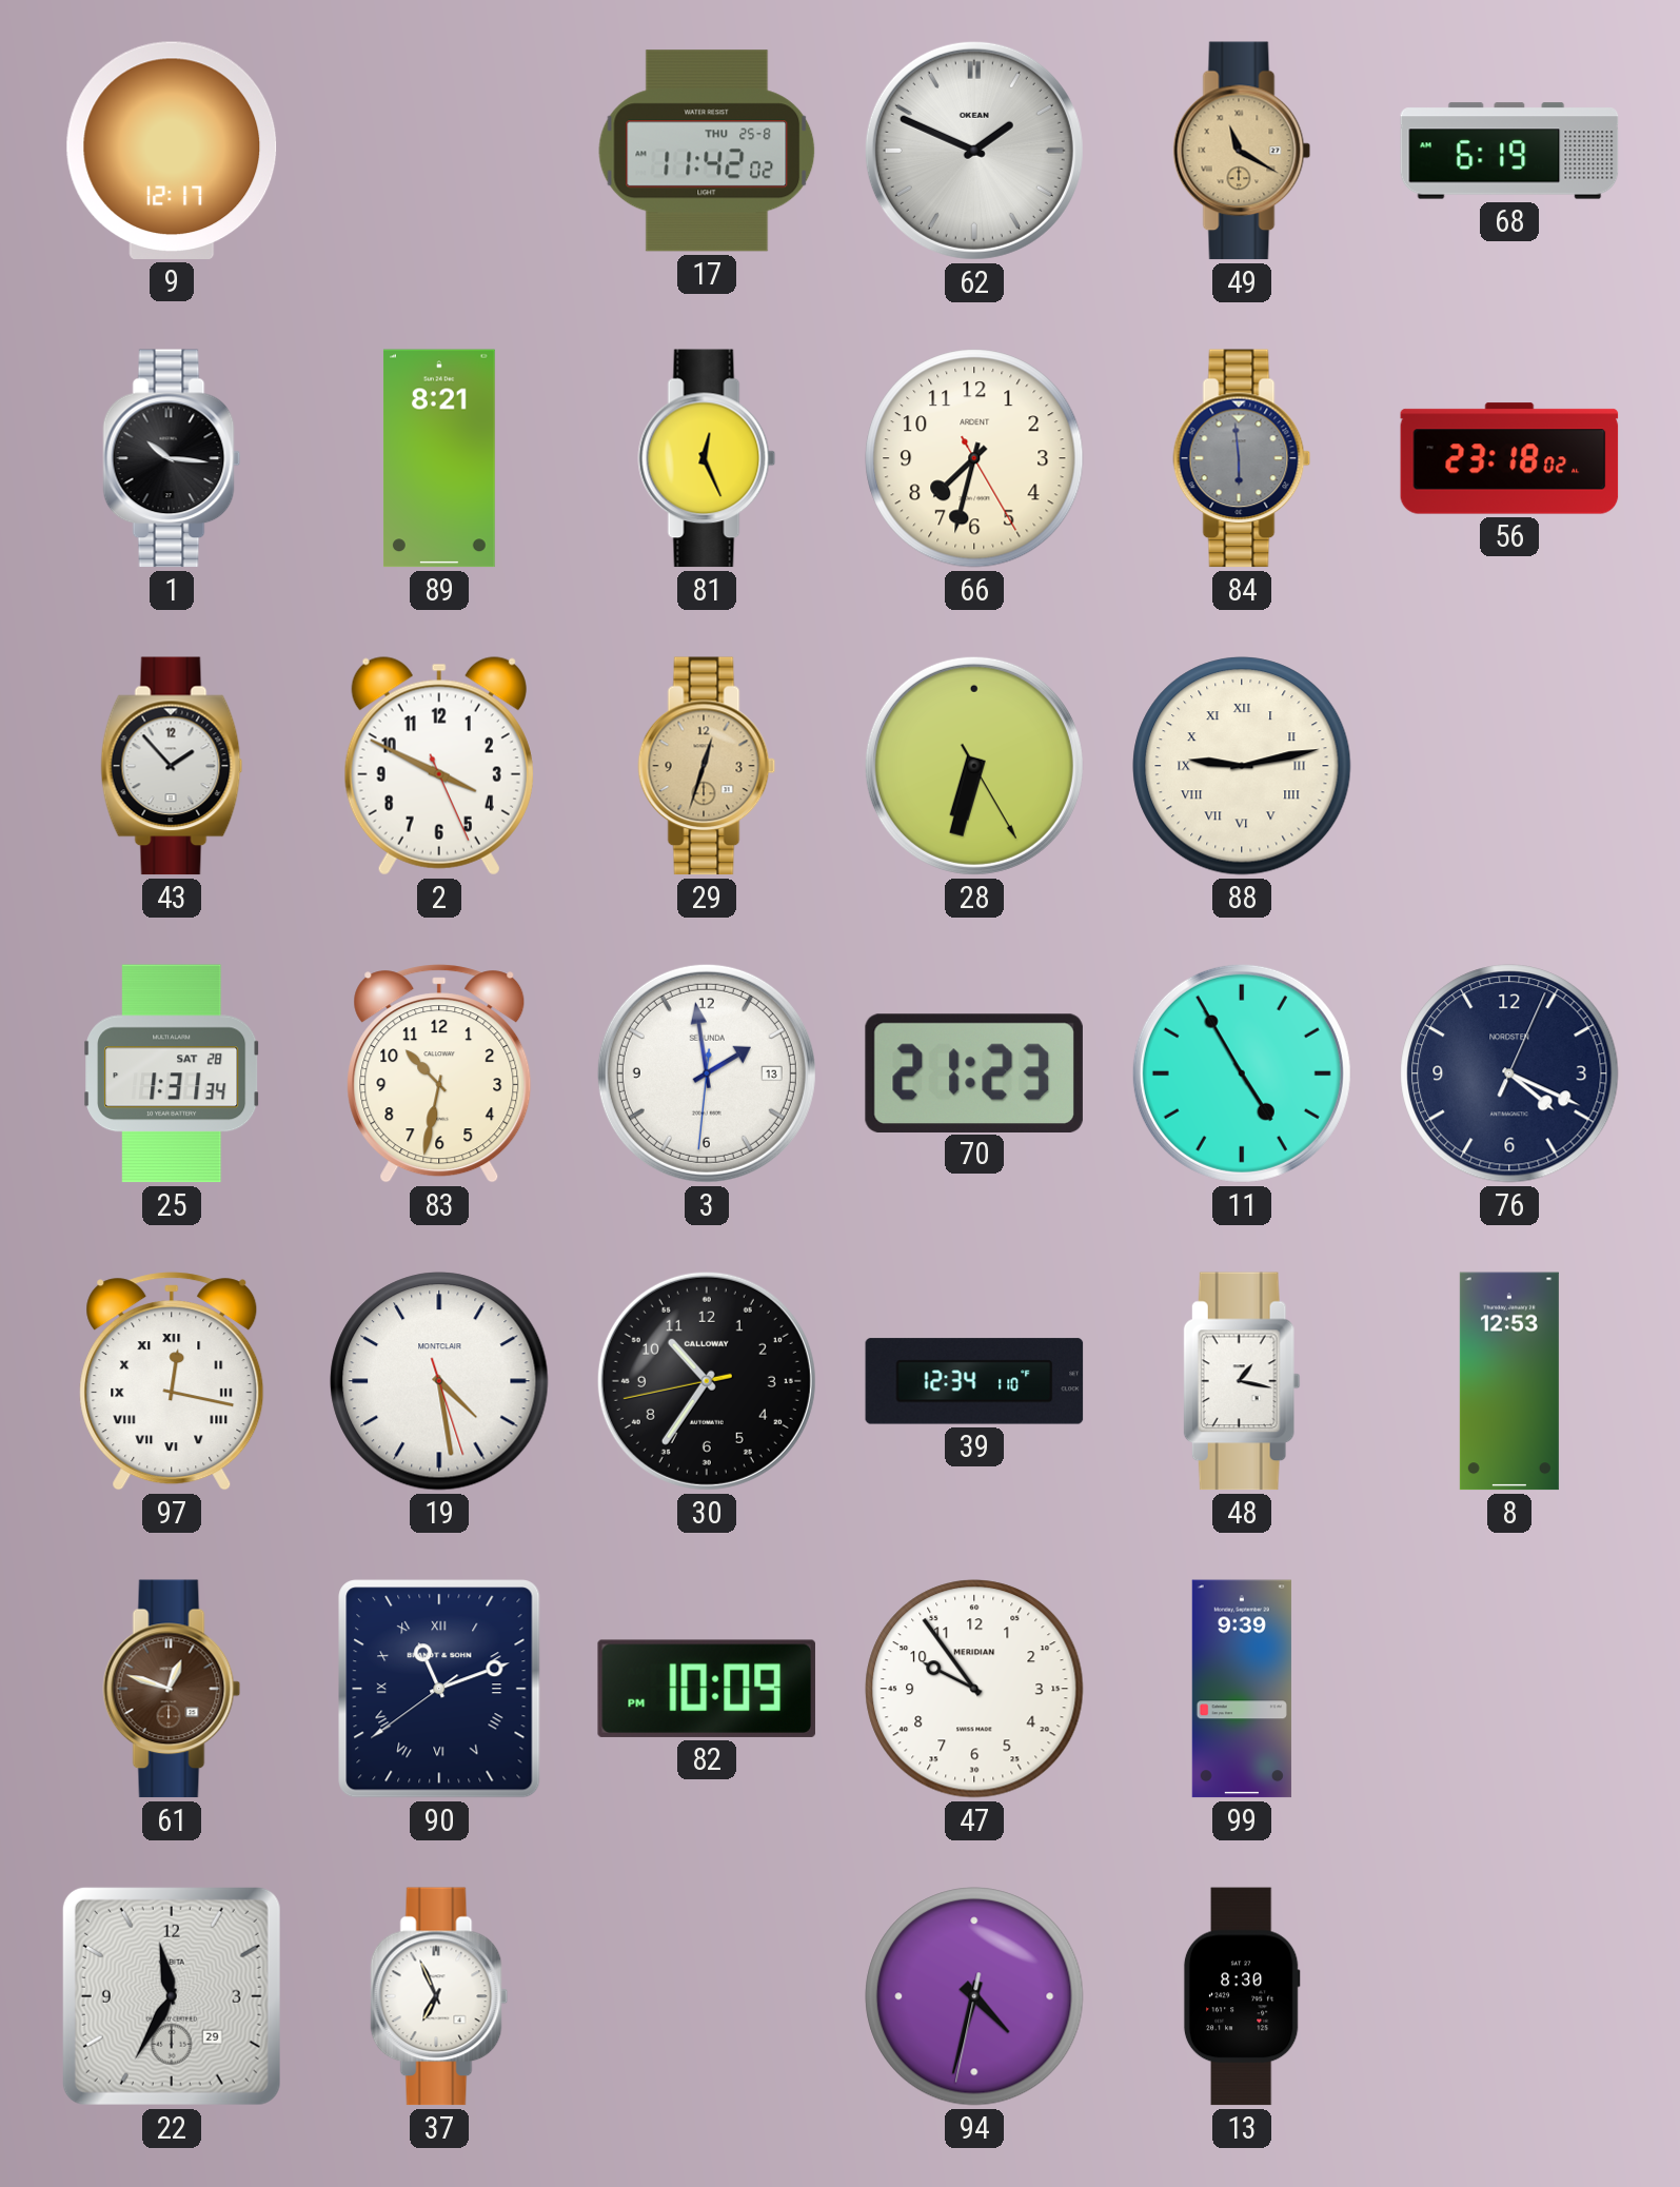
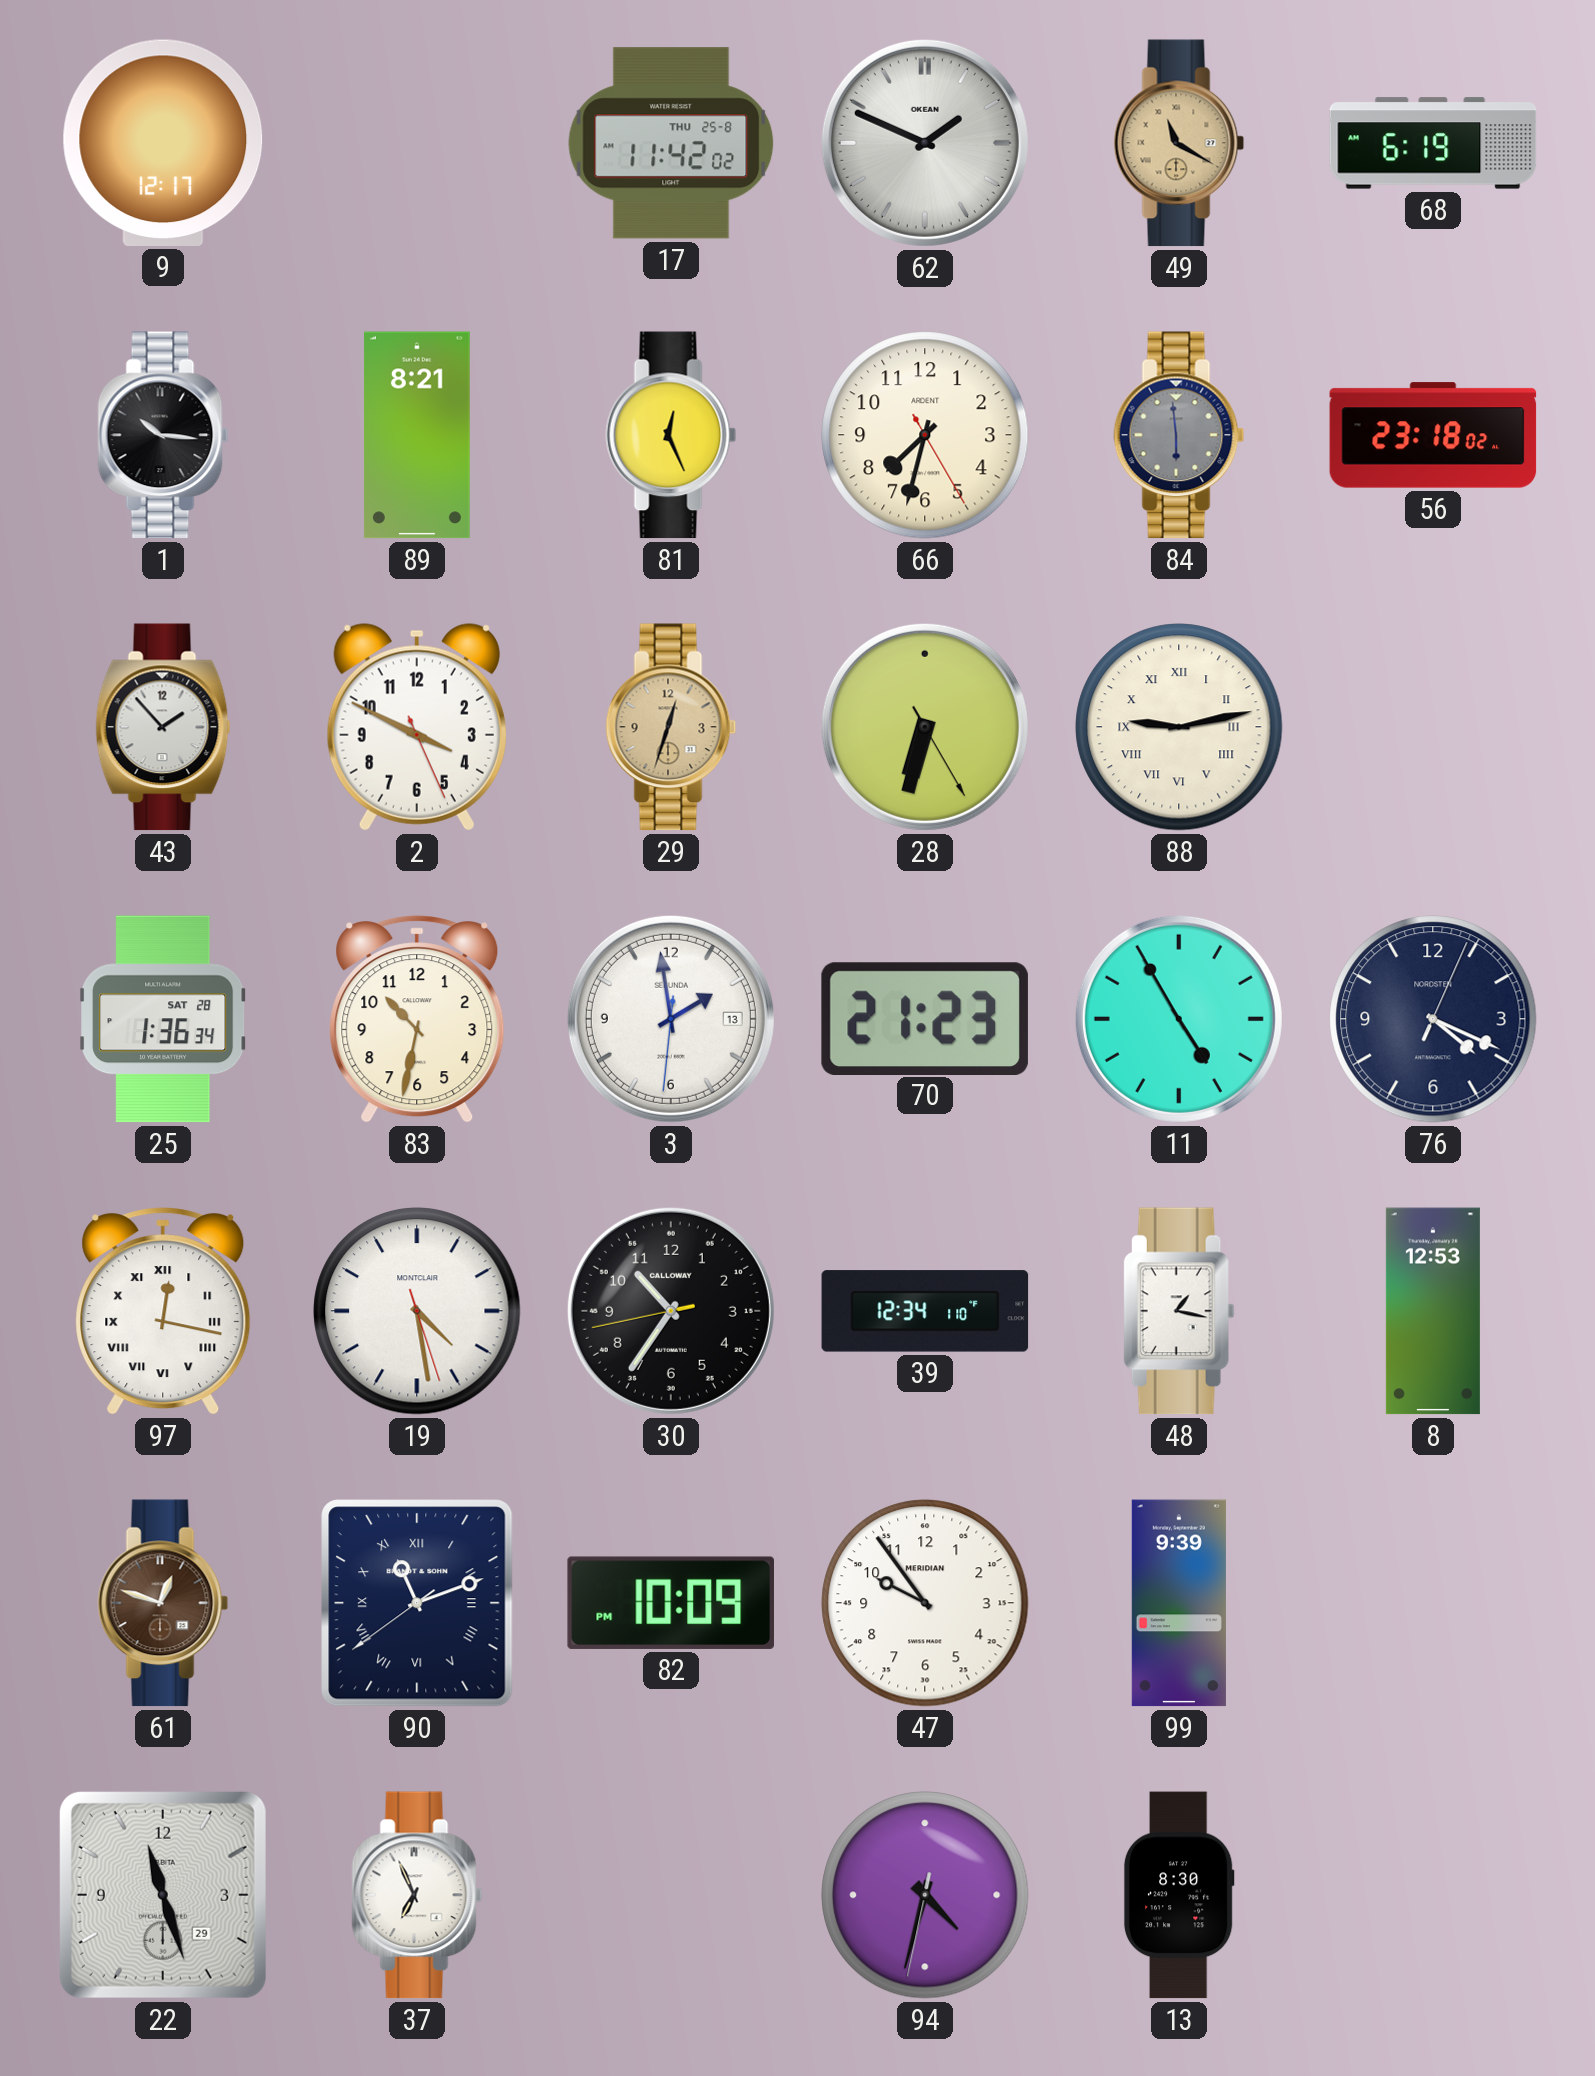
25: 1:31 -> 1:36 (164, 1019)
22: 11:35 -> 11:27 (163, 1895)
